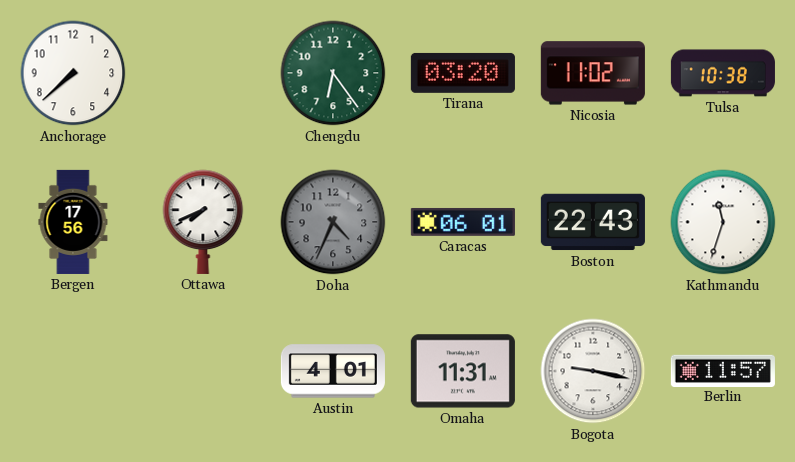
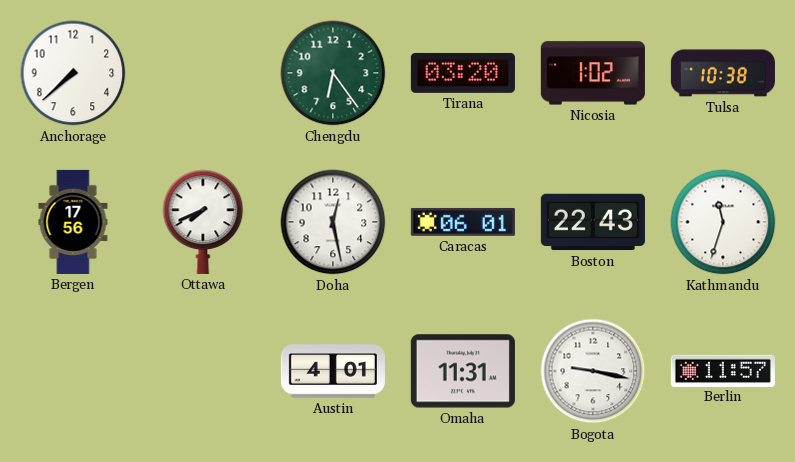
Nicosia: 11:02 -> 1:02 (593, 73)
Doha: 4:34 -> 12:28 (333, 222)
Doha dial: grey -> white (333, 222)
